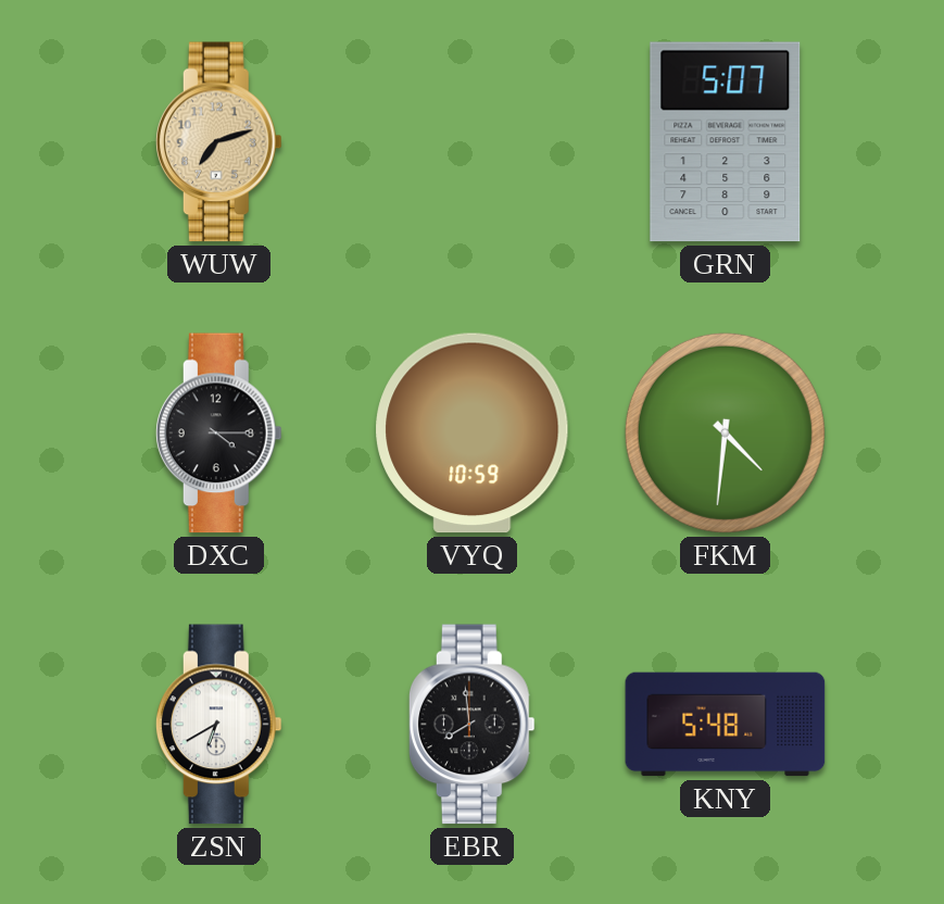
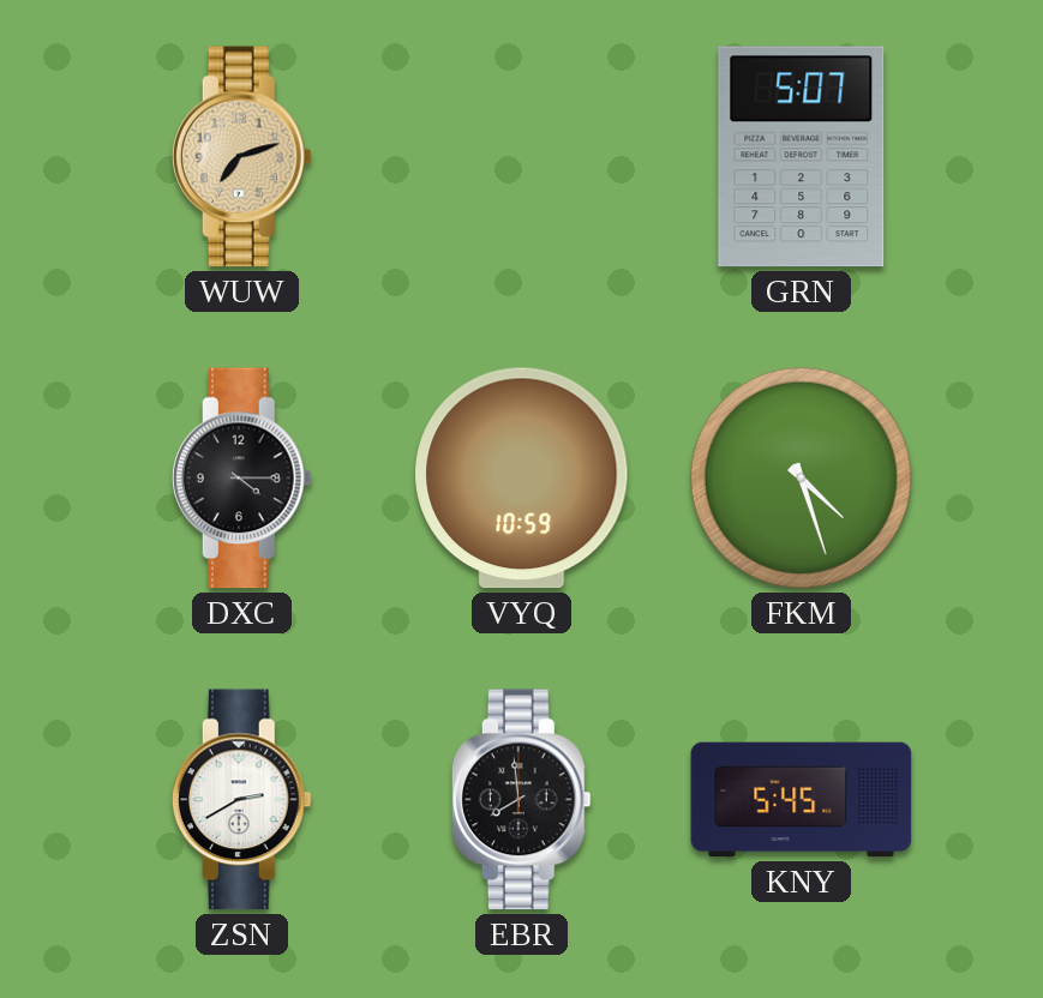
FKM: 4:31 -> 4:27 (801, 477)
ZSN: 6:40 -> 2:40 (241, 800)
KNY: 5:48 -> 5:45 (802, 800)
